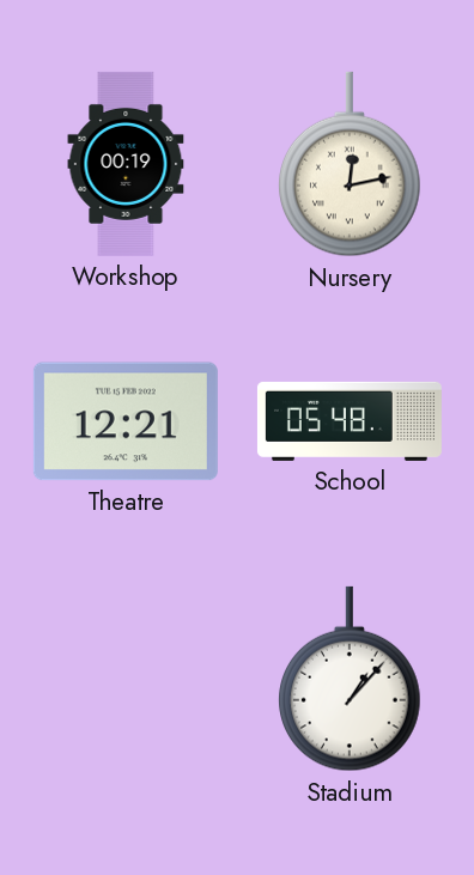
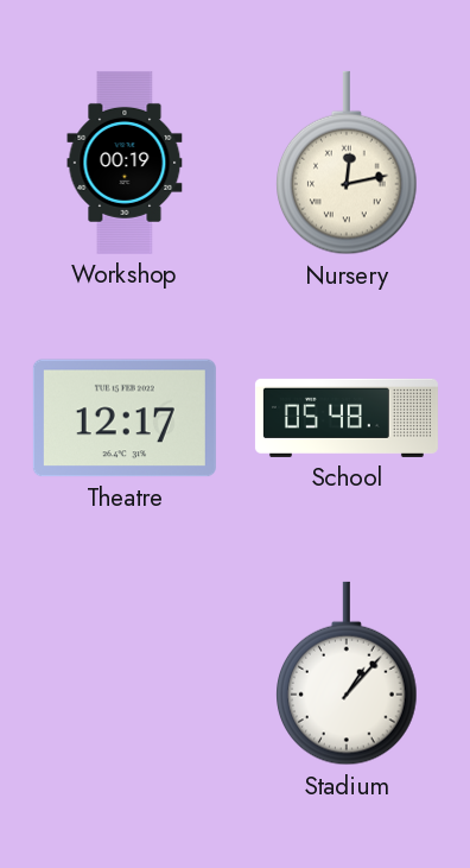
Theatre: 12:21 -> 12:17 (125, 418)
